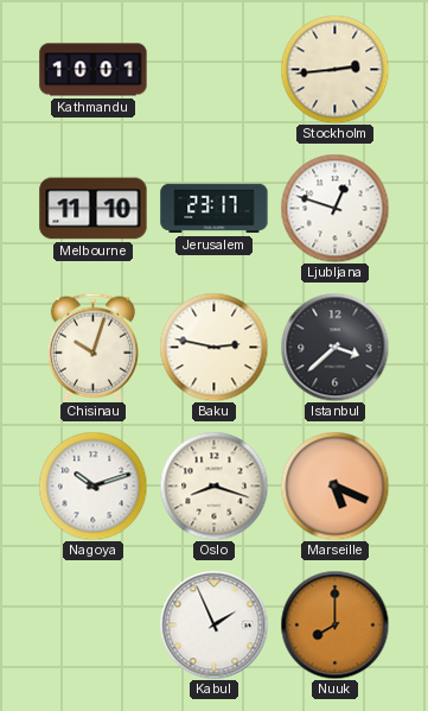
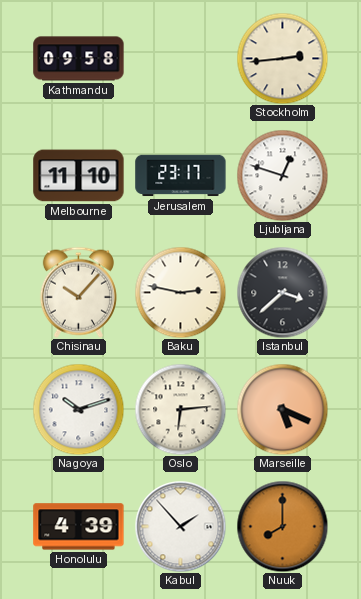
Kathmandu: 10:01 -> 09:58 (79, 59)
Chisinau: 10:03 -> 10:07 (78, 292)
Oslo: 8:18 -> 6:14 (180, 409)
Honolulu: none -> 4:39 (79, 527)
Kabul: 1:56 -> 1:53 (180, 526)
